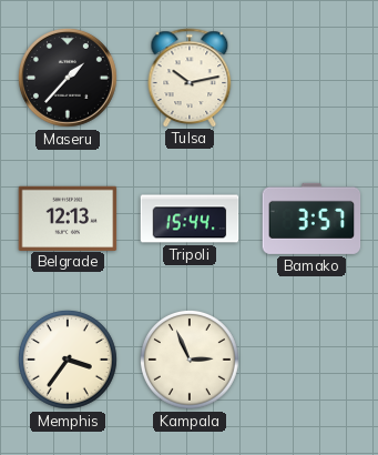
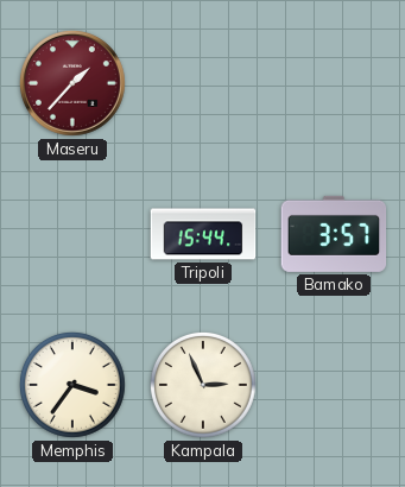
Maseru dial: black -> burgundy (72, 83)
Tulsa: 10:13 -> none (190, 78)
Belgrade: 12:13 -> none (68, 218)
